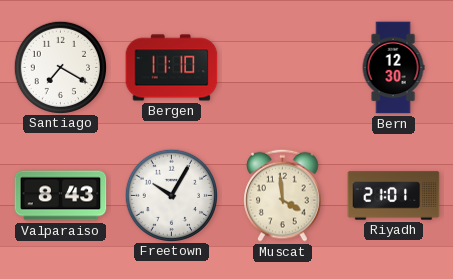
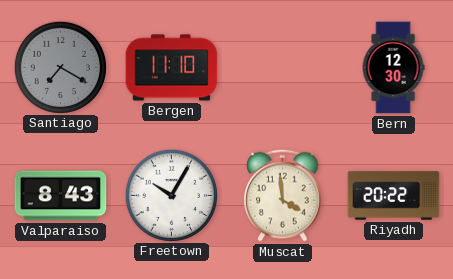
Santiago dial: white -> grey (60, 67)
Riyadh: 21:01 -> 20:22 (394, 196)
